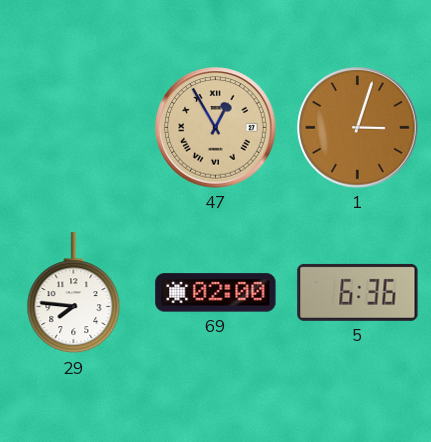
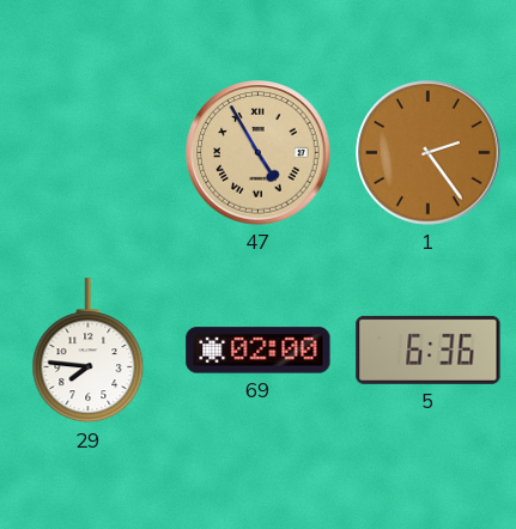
47: 12:55 -> 4:55 (259, 153)
1: 3:03 -> 2:24 (429, 153)
